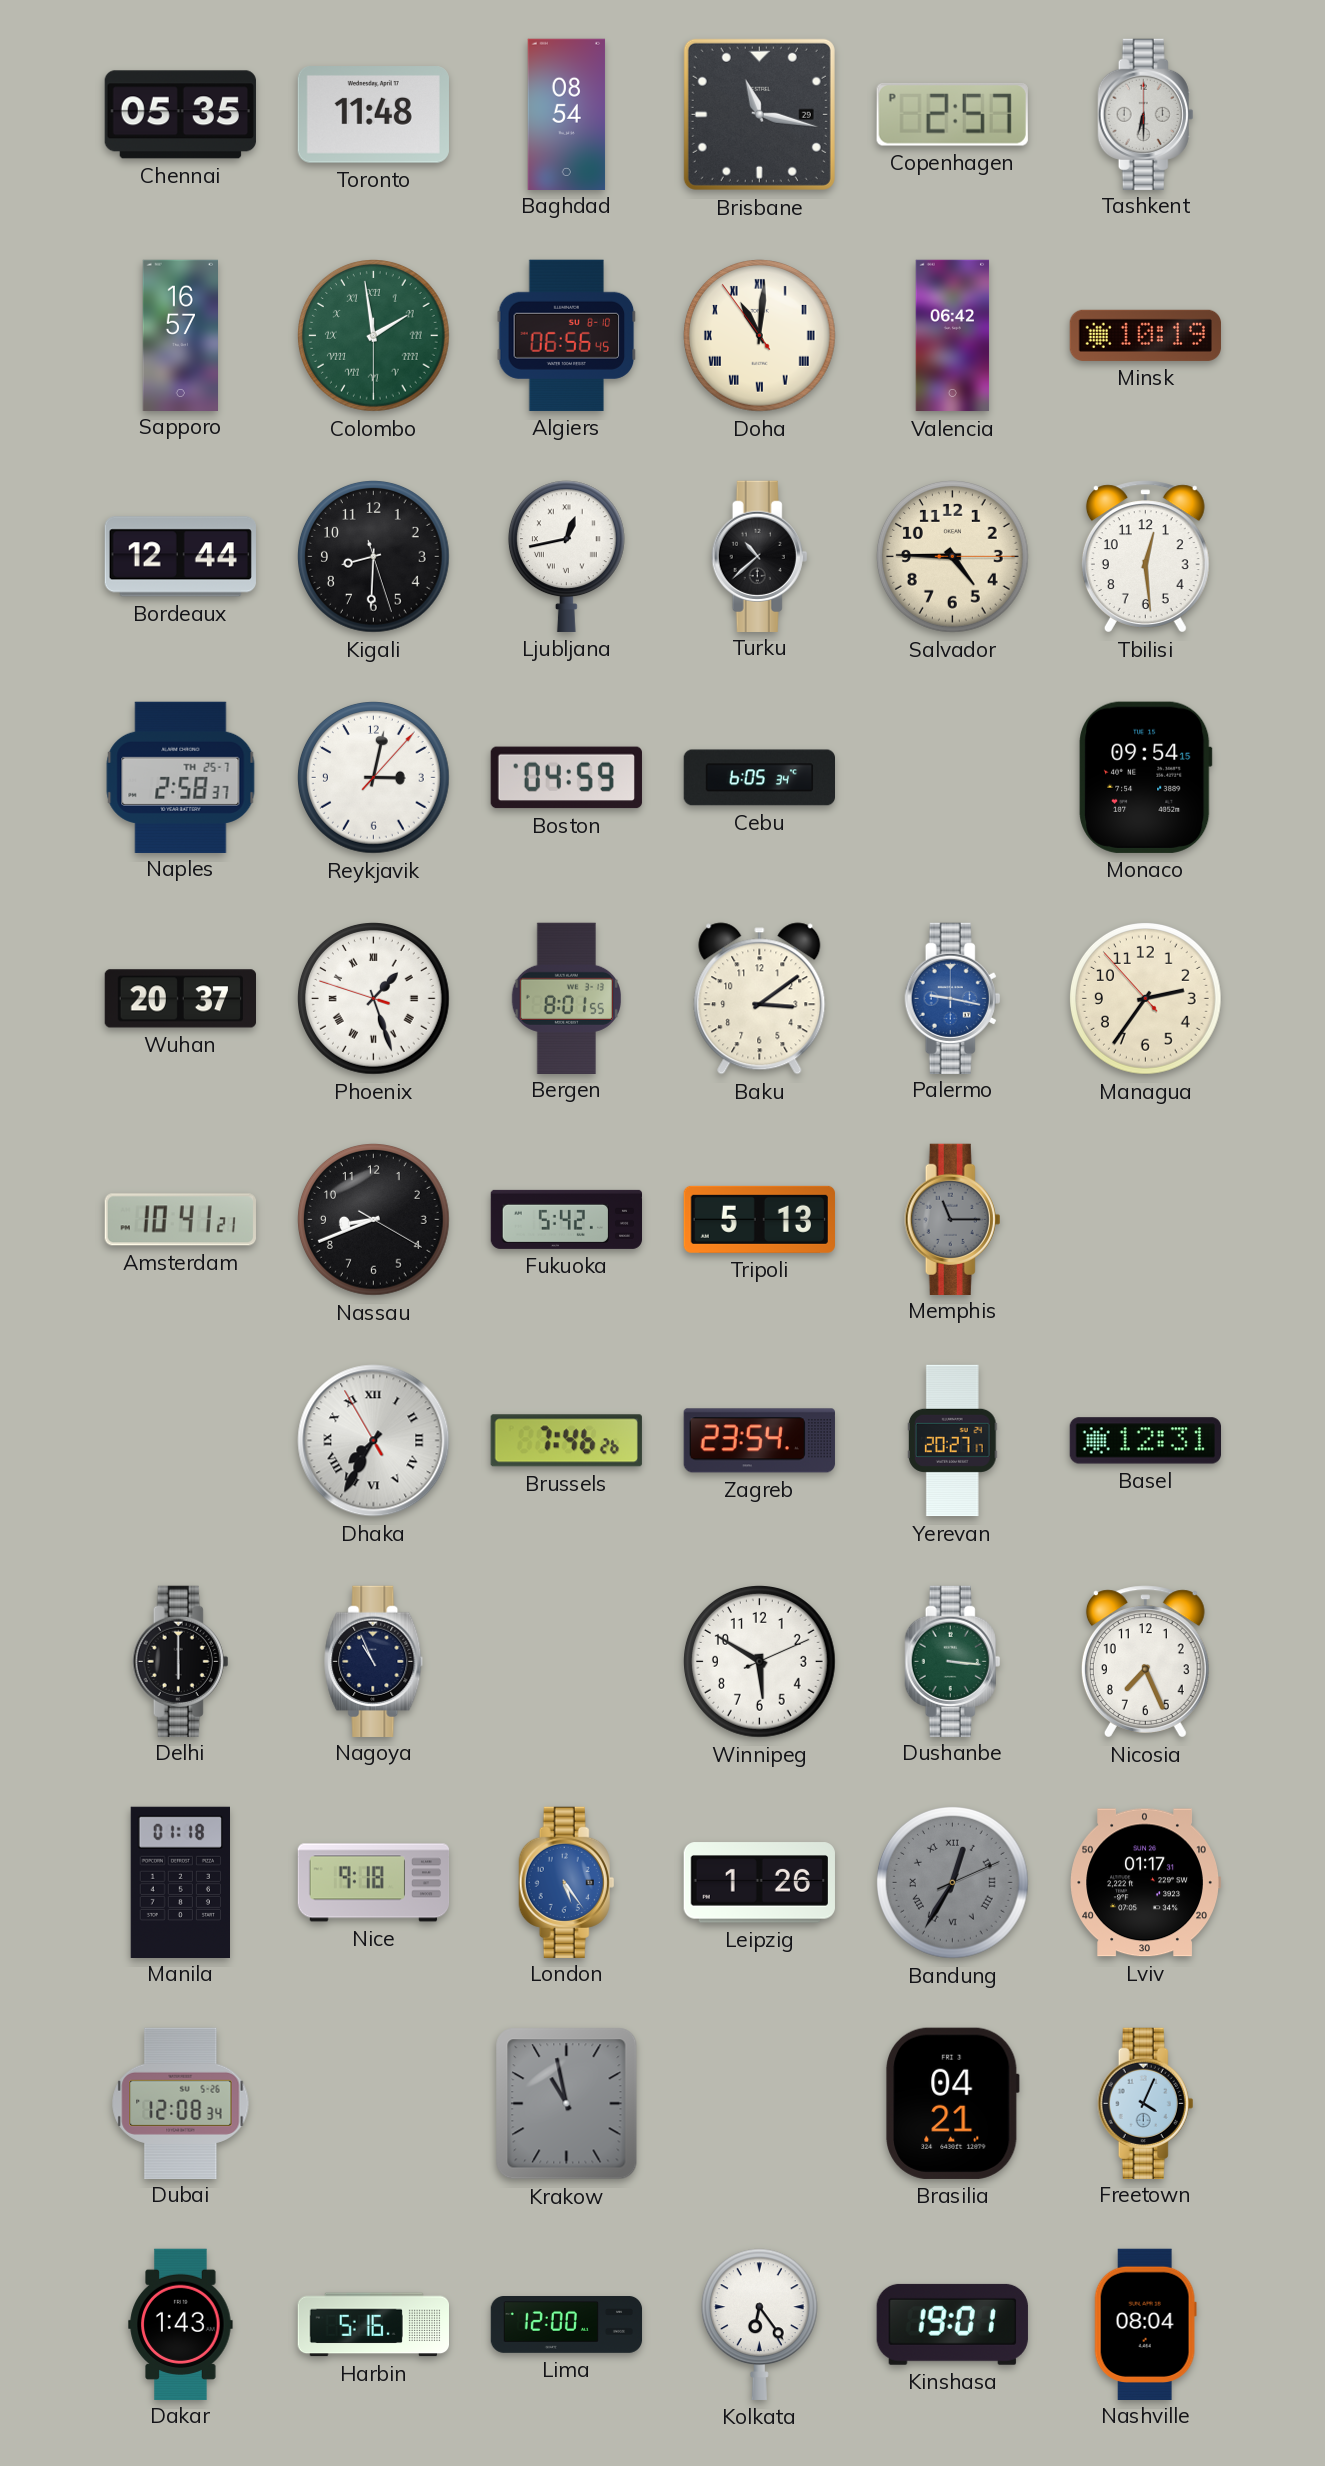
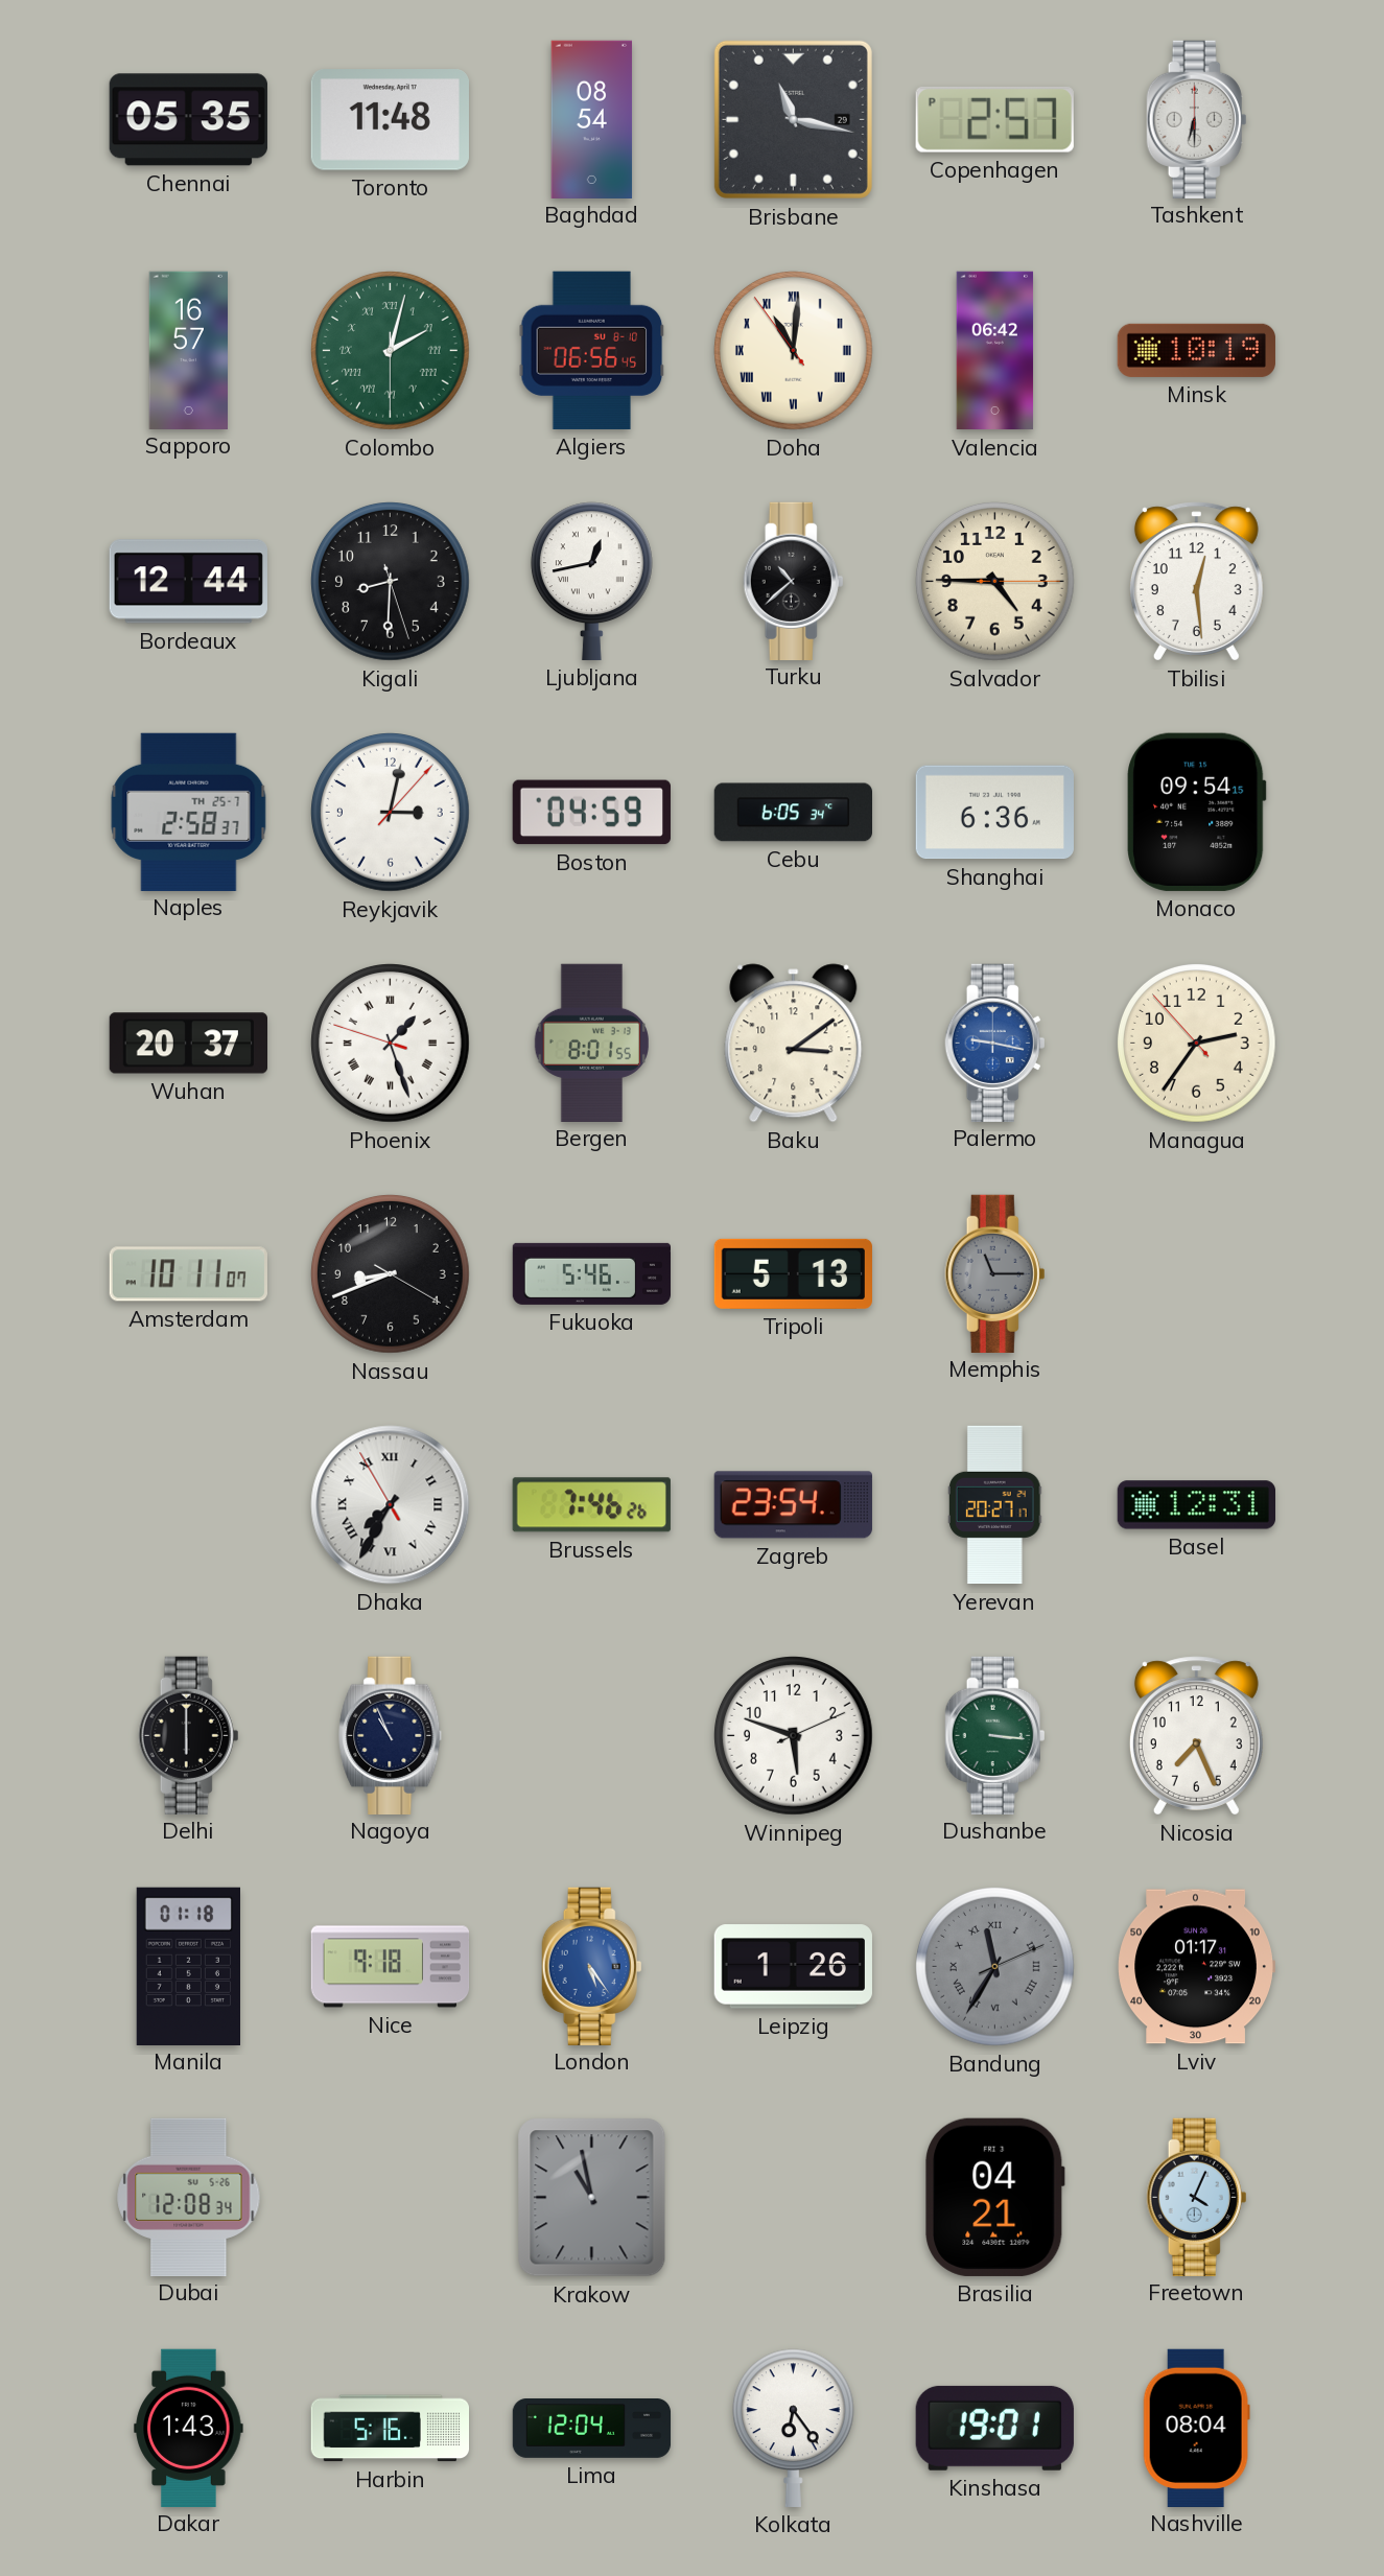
Colombo: 1:58 -> 2:02 (391, 351)
Shanghai: none -> 6:36 (994, 813)
Amsterdam: 10:41 -> 10:11 (188, 1274)
Fukuoka: 5:42 -> 5:46 (592, 1273)
Winnipeg: 5:50 -> 5:48 (794, 1736)
Bandung: 12:35 -> 11:35 (995, 1967)
Lima: 12:00 -> 12:04 (592, 2429)
